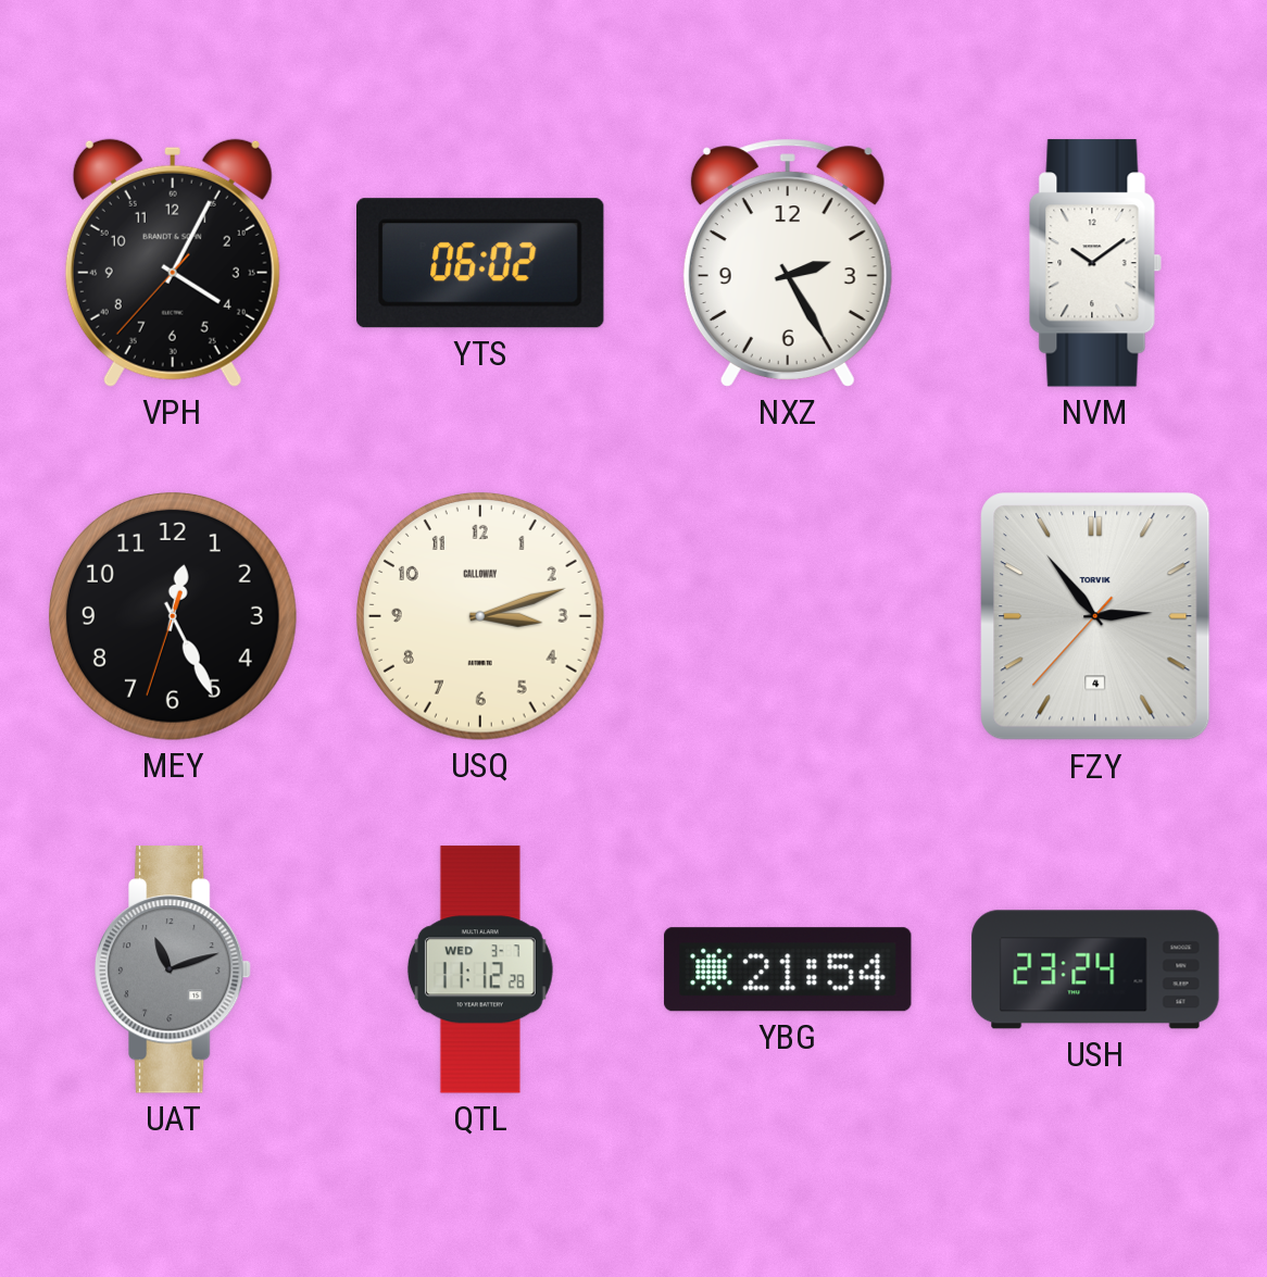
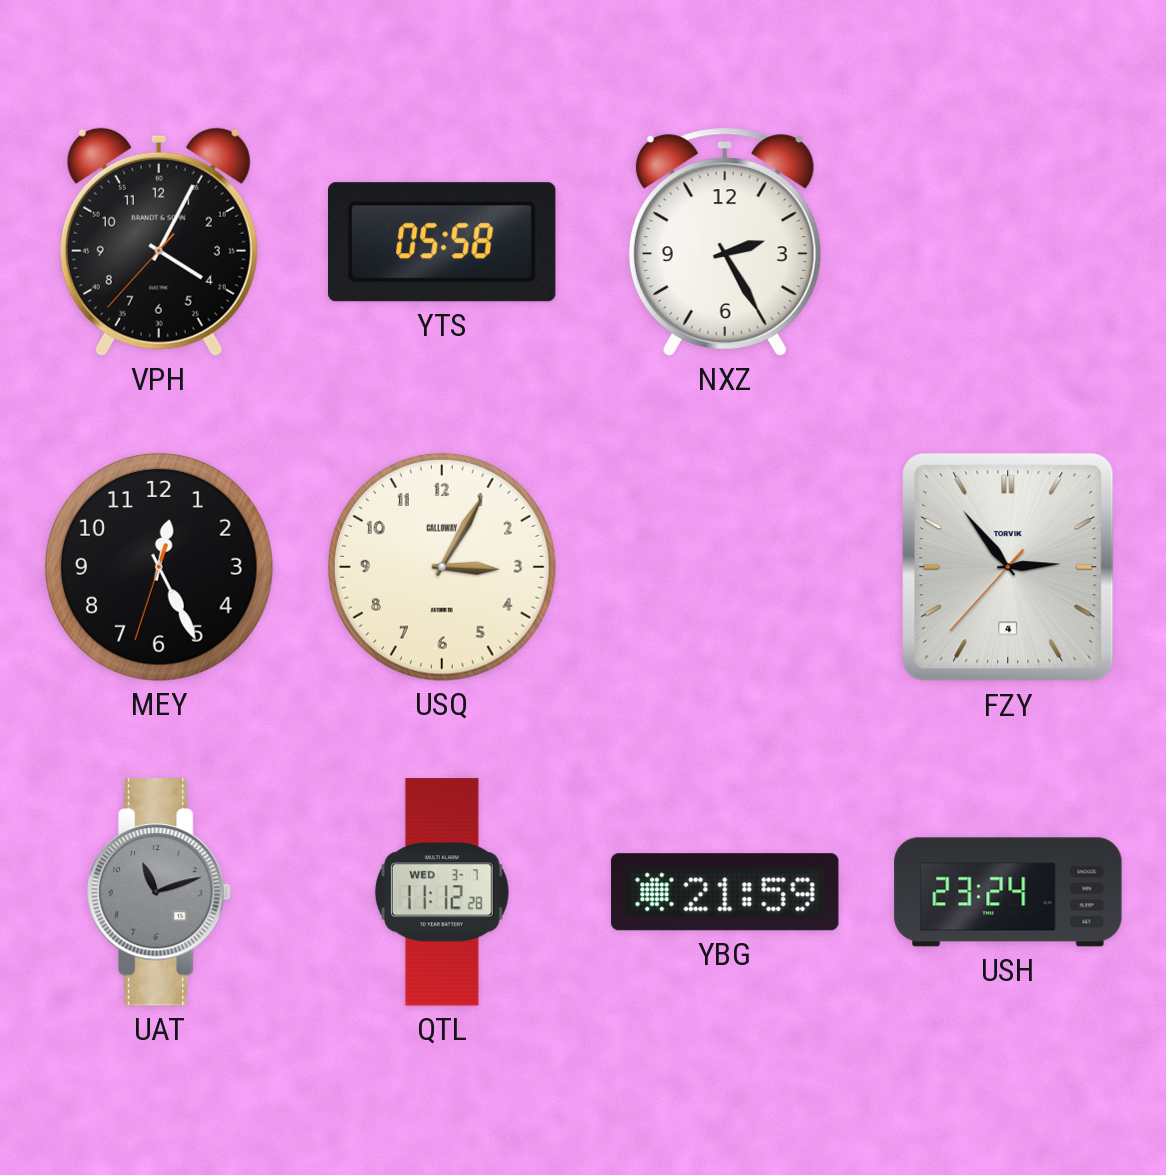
YTS: 06:02 -> 05:58 (443, 242)
NVM: 10:09 -> none (1095, 263)
USQ: 3:12 -> 3:05 (442, 567)
YBG: 21:54 -> 21:59 (725, 892)
